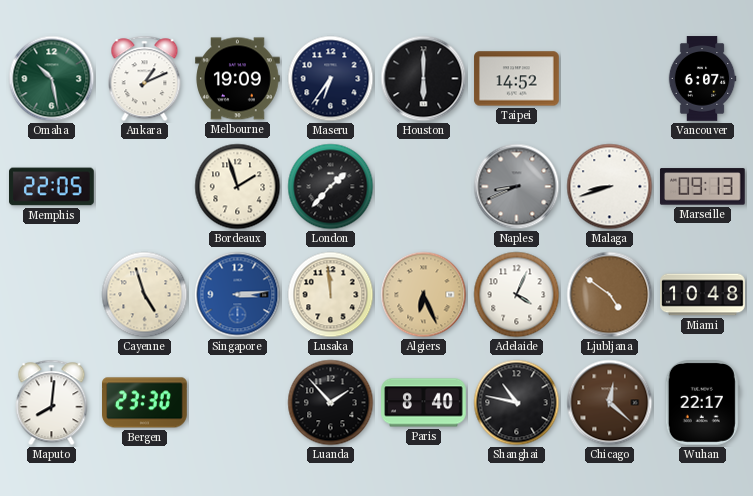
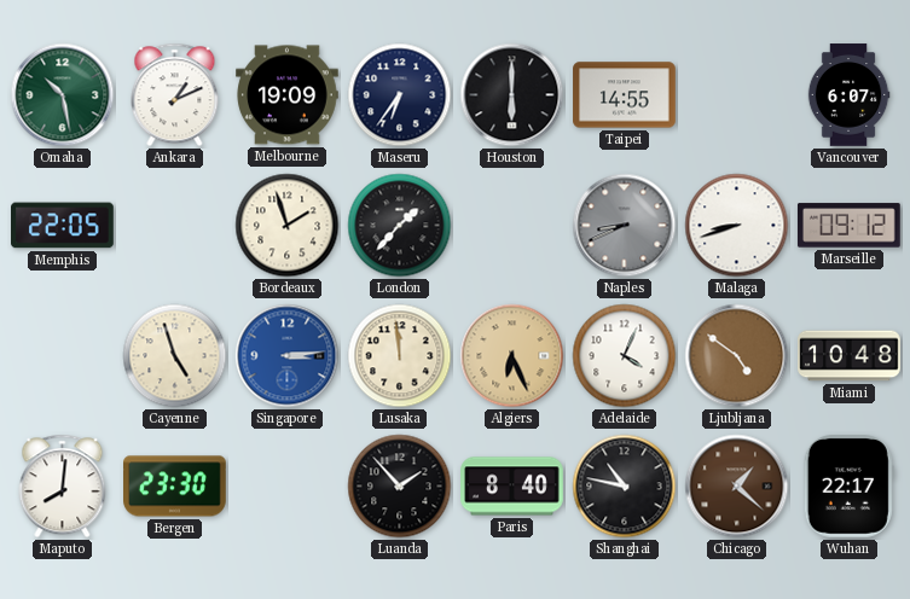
Taipei: 14:52 -> 14:55 (625, 95)
Marseille: 09:13 -> 09:12 (850, 226)
Chicago: 12:22 -> 1:22 (737, 487)
